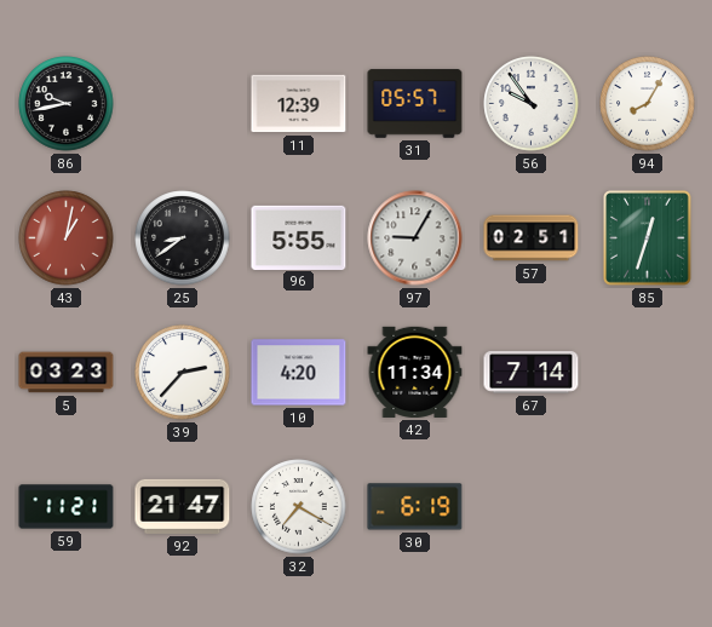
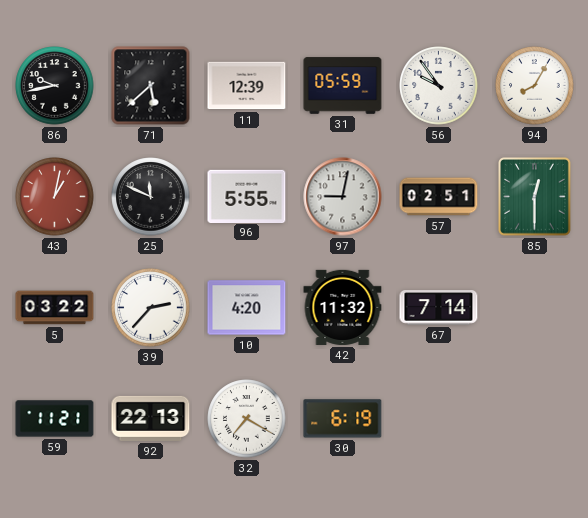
71: none -> 5:38 (151, 86)
31: 05:57 -> 05:59 (343, 86)
25: 8:39 -> 11:49 (151, 197)
97: 9:05 -> 9:02 (343, 197)
85: 12:33 -> 12:30 (535, 197)
5: 03:23 -> 03:22 (55, 308)
42: 11:34 -> 11:32 (343, 307)
92: 21:47 -> 22:13 (151, 418)
